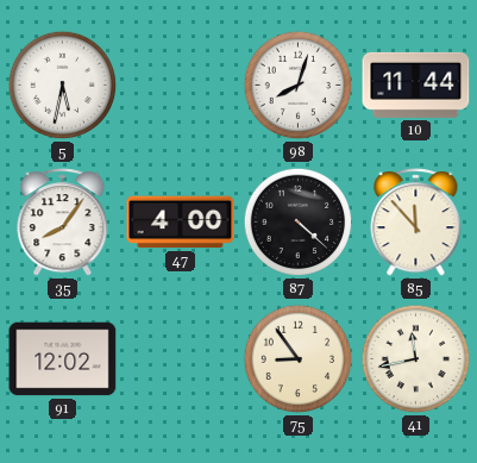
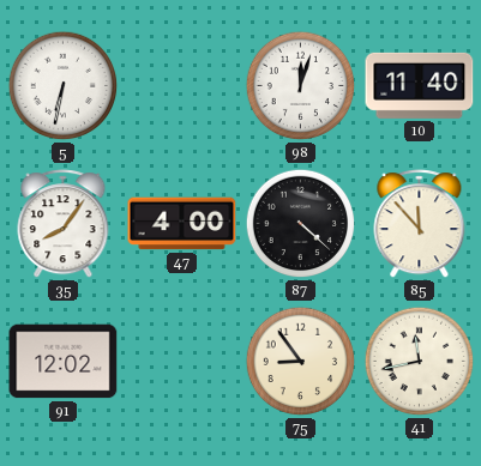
5: 5:32 -> 6:32 (64, 86)
98: 8:03 -> 12:03 (301, 86)
10: 11:44 -> 11:40 (420, 85)
